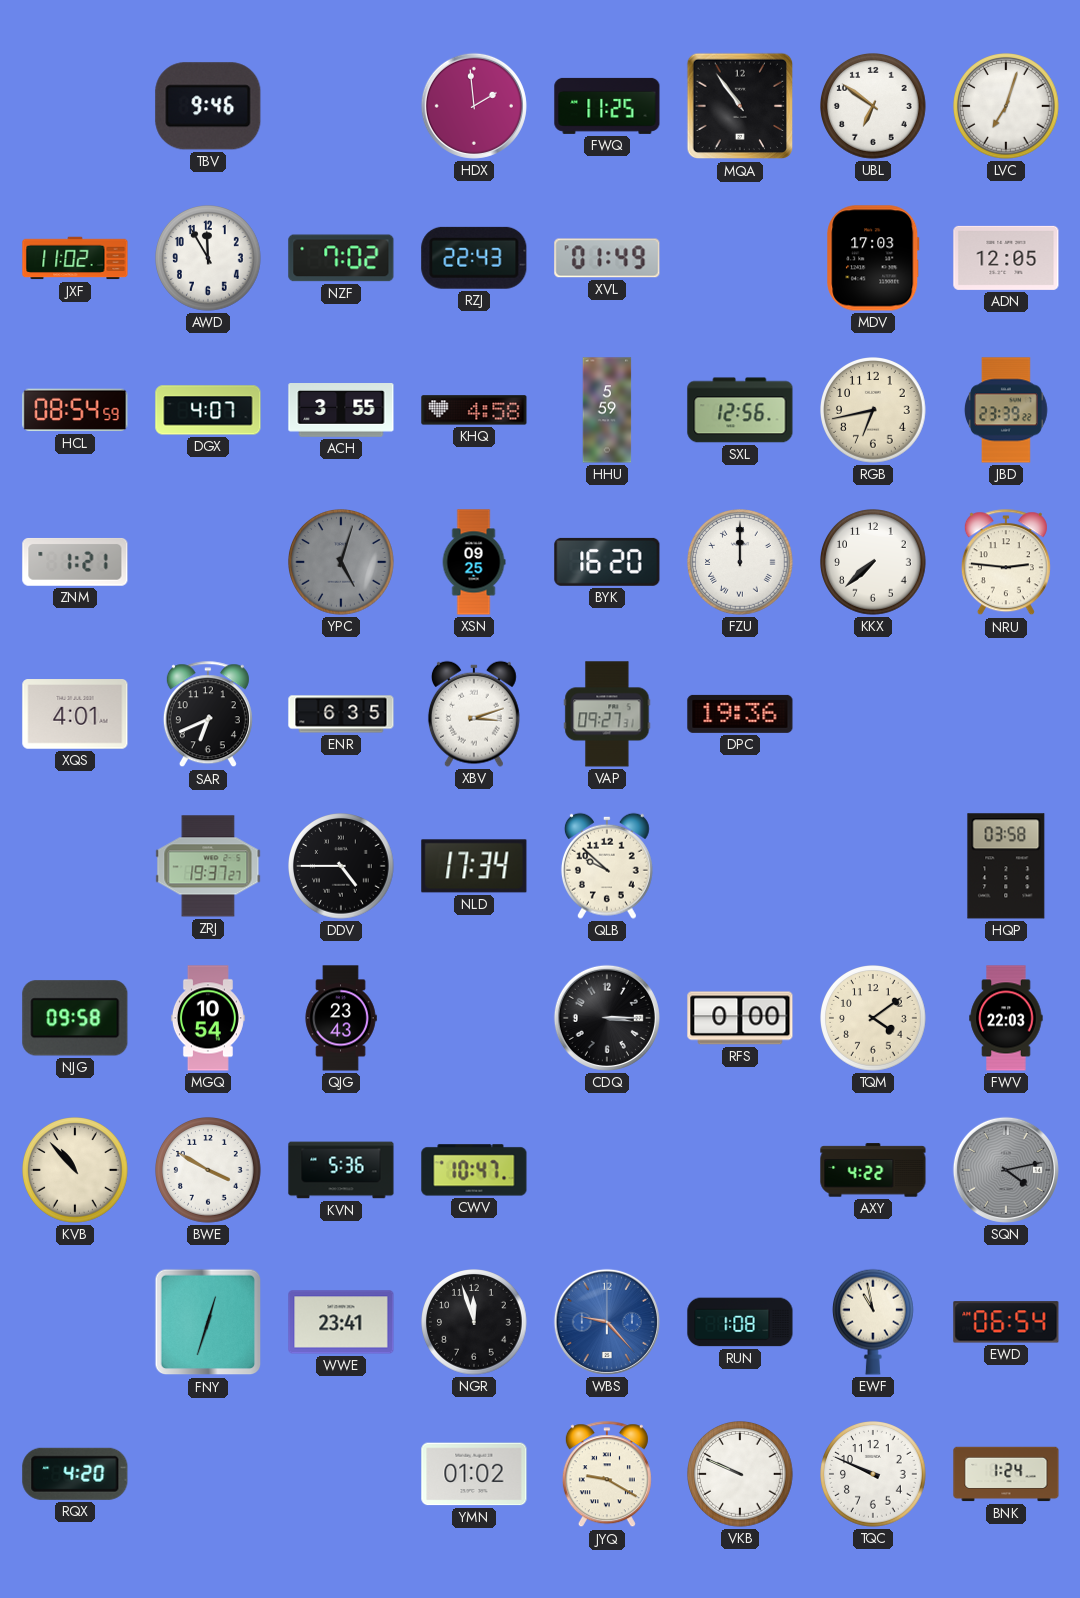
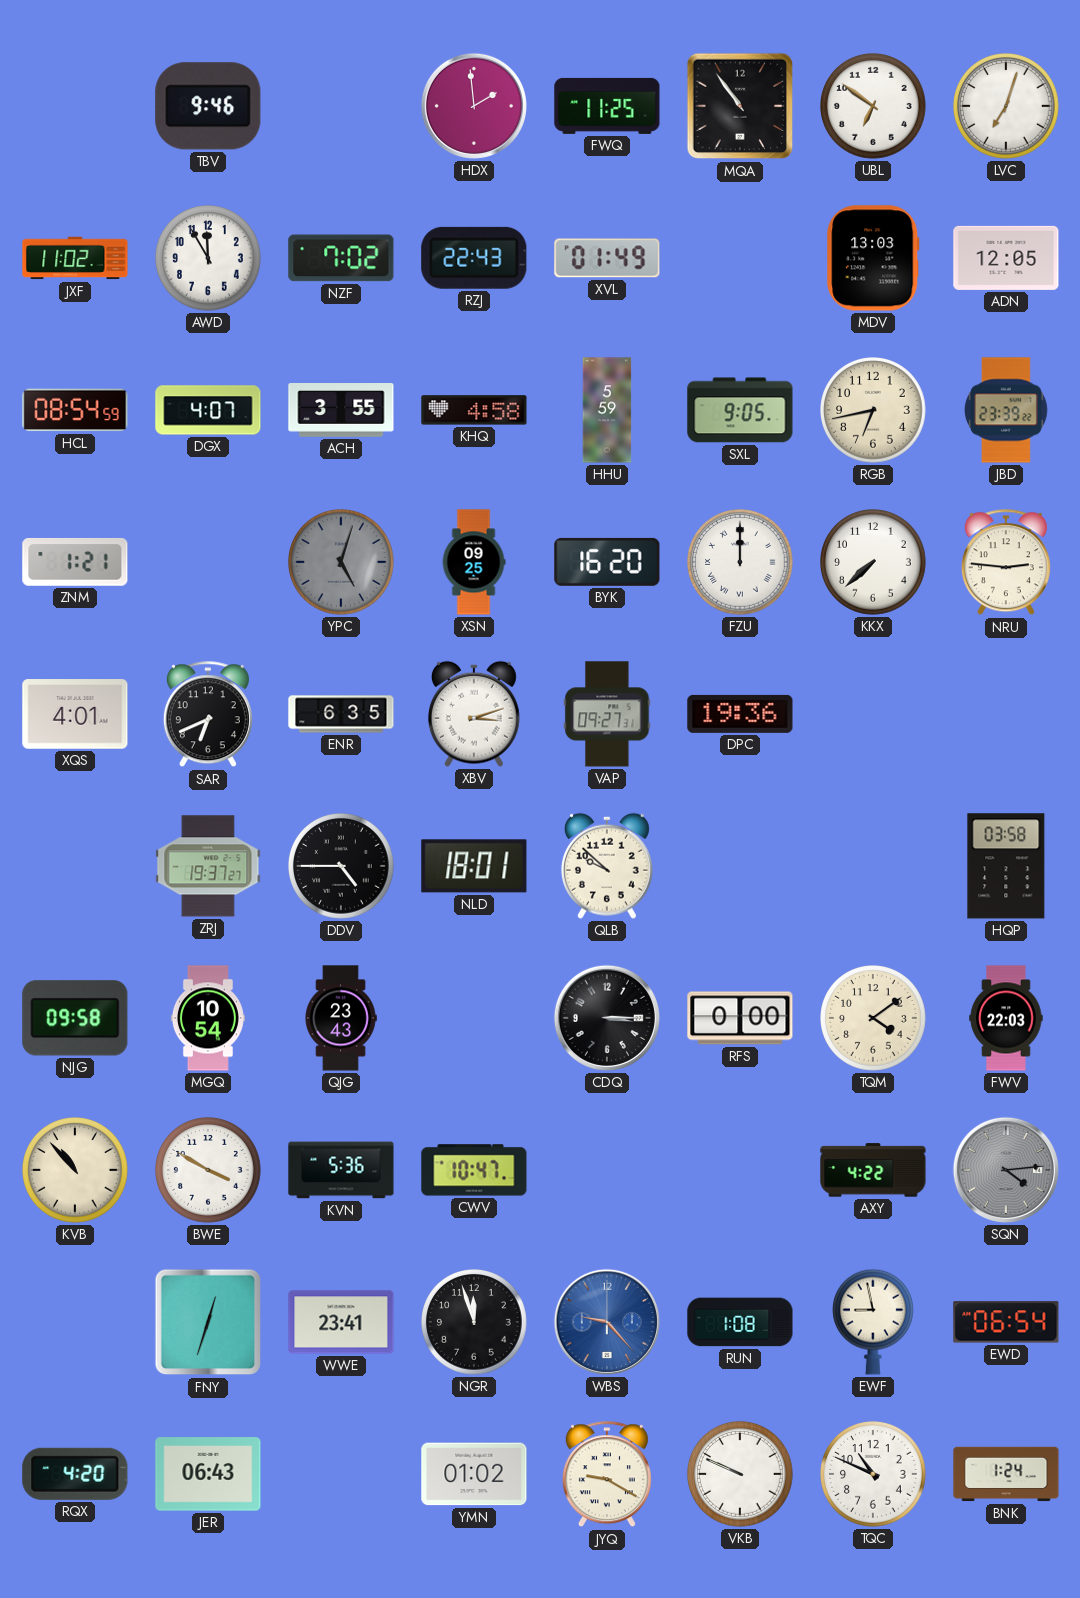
MDV: 17:03 -> 13:03 (873, 258)
SXL: 12:56 -> 9:05 (740, 410)
NLD: 17:34 -> 18:01 (474, 866)
SQN: 4:13 -> 4:14 (1006, 1170)
EWF: 10:58 -> 8:58 (874, 1322)
JER: none -> 06:43 (208, 1474)
TQC: 9:49 -> 10:49 (873, 1474)
